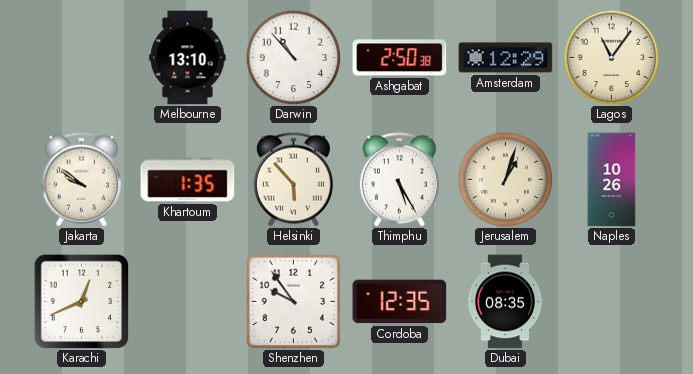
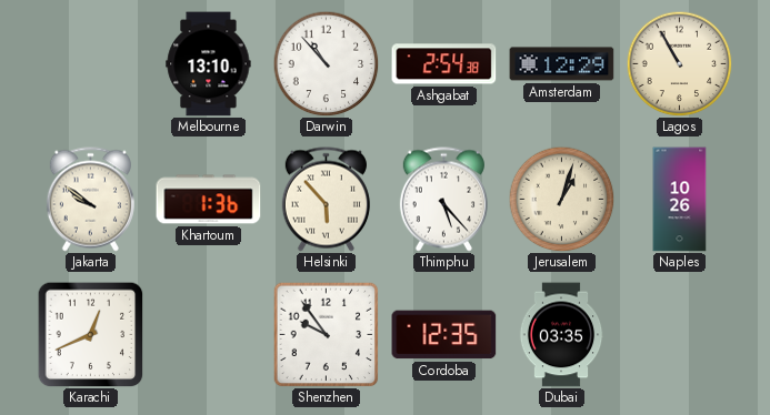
Ashgabat: 2:50 -> 2:54 (444, 64)
Lagos: 11:06 -> 10:55 (679, 63)
Khartoum: 1:35 -> 1:36 (209, 200)
Thimphu: 5:25 -> 5:23 (443, 200)
Dubai: 08:35 -> 03:35 (561, 335)
